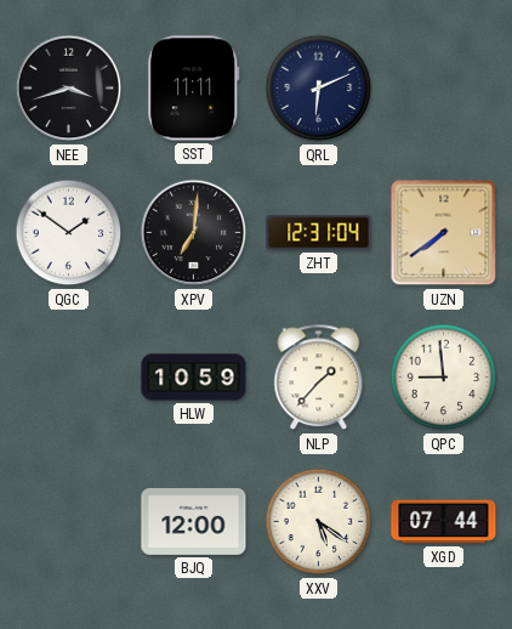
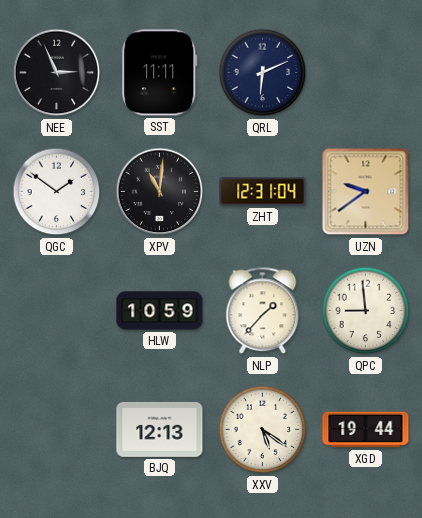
NEE: 3:42 -> 2:56 (57, 73)
XPV: 7:01 -> 11:01 (160, 192)
UZN: 7:39 -> 9:39 (366, 192)
BJQ: 12:00 -> 12:13 (160, 429)
XGD: 07:44 -> 19:44 (366, 430)
